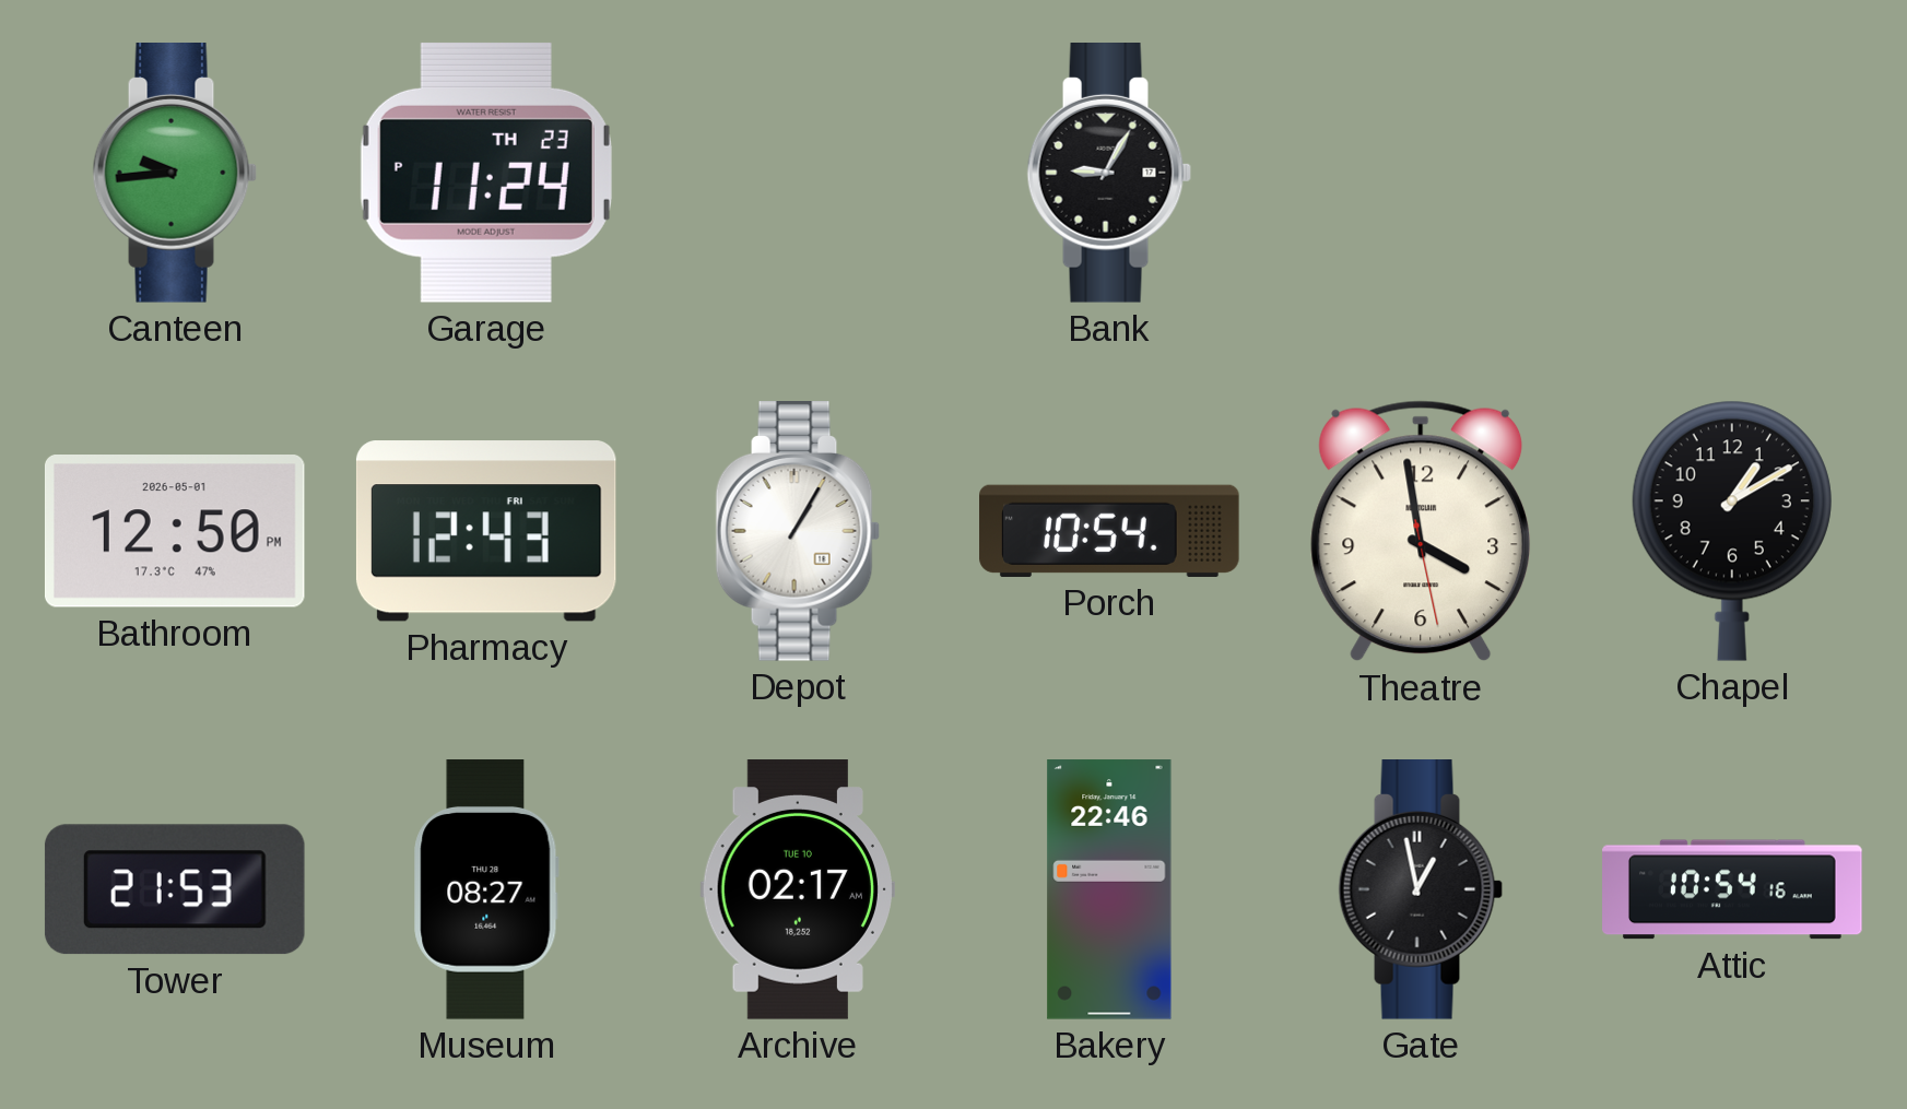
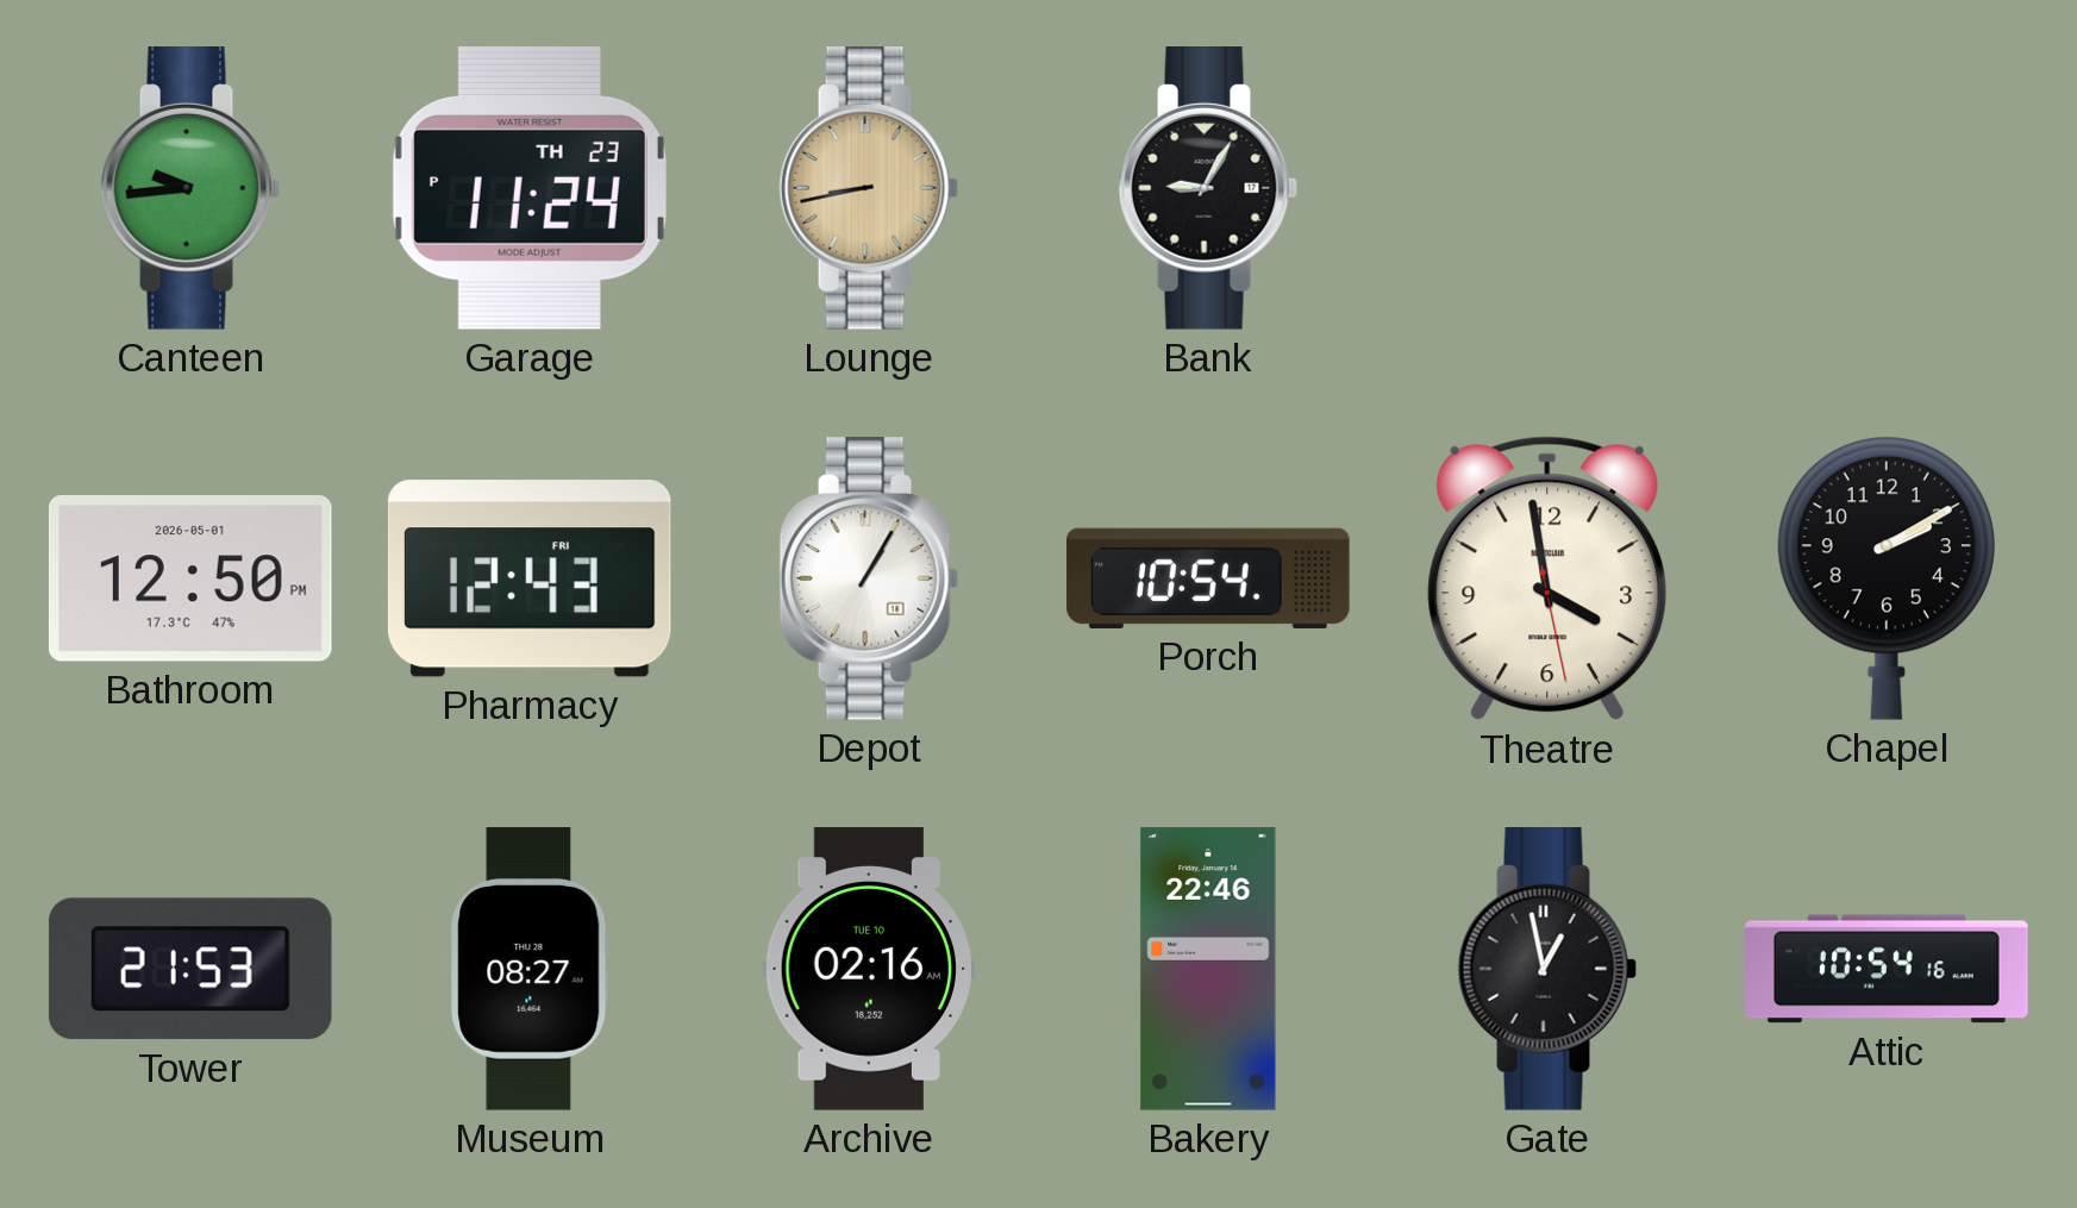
Lounge: none -> 8:43 (869, 189)
Chapel: 1:10 -> 2:10 (1887, 578)
Archive: 02:17 -> 02:16 (868, 969)
